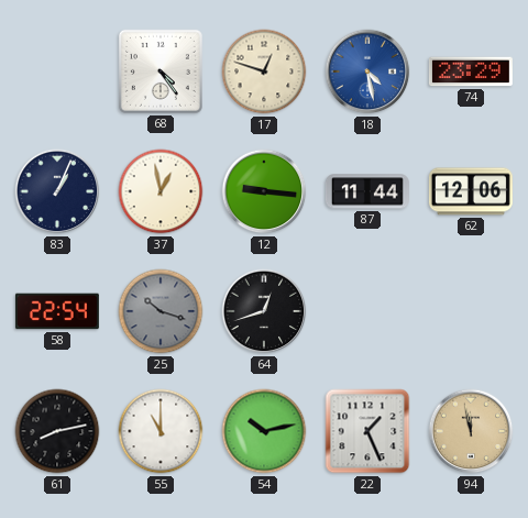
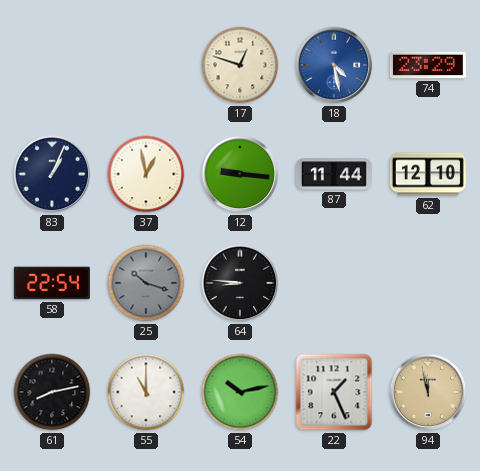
68: 4:24 -> none (161, 71)
62: 12:06 -> 12:10 (428, 174)
64: 12:42 -> 8:46 (240, 283)
